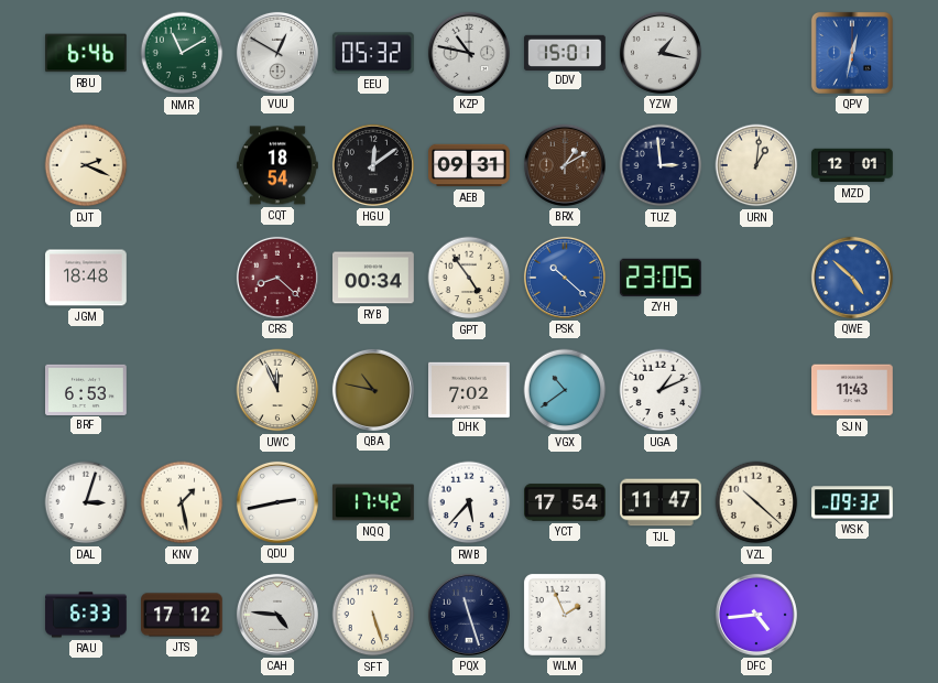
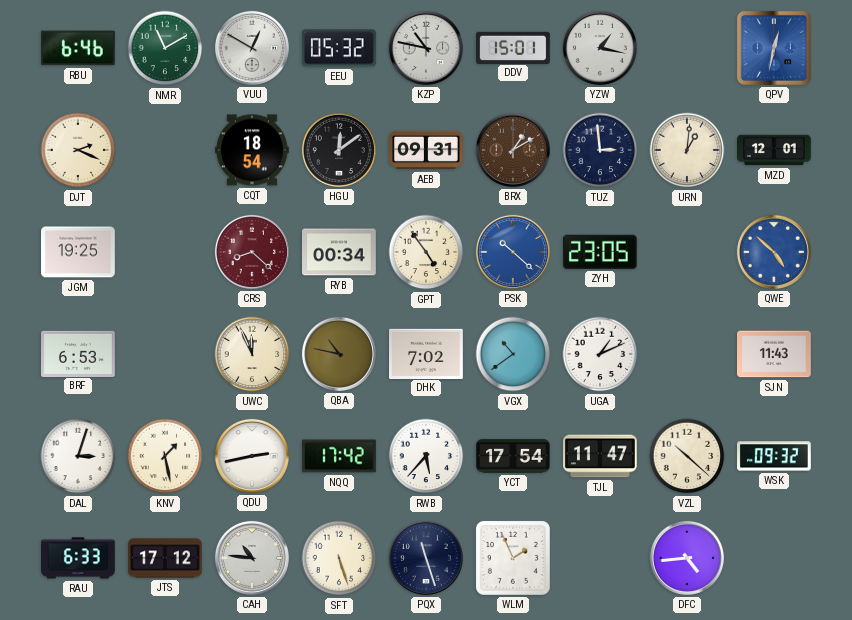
JGM: 18:48 -> 19:25 (79, 252)
CAH: 4:46 -> 10:46 (252, 558)
